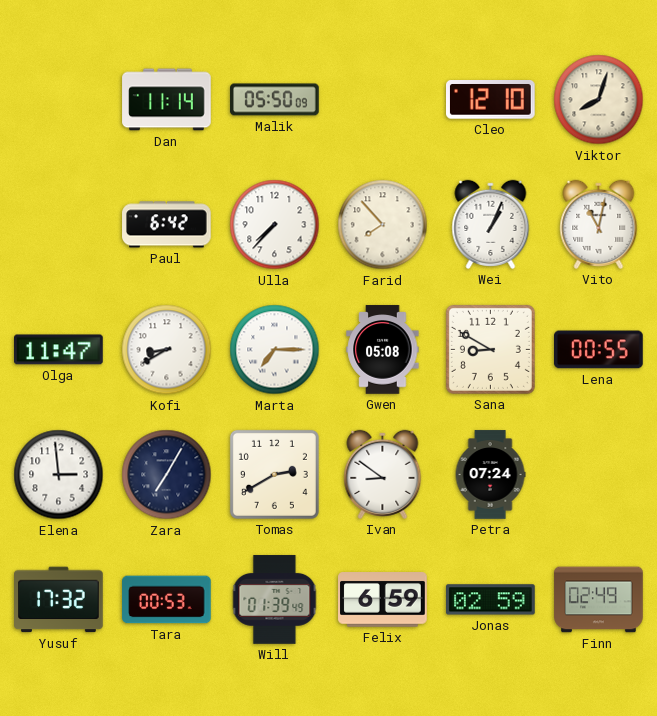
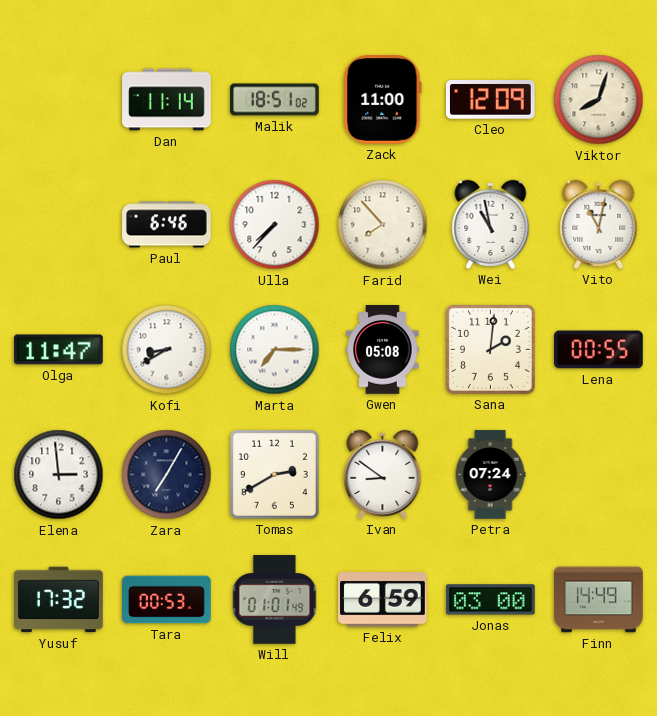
Malik: 05:50 -> 18:51 (275, 100)
Zack: none -> 11:00 (383, 100)
Cleo: 12:10 -> 12:09 (491, 100)
Paul: 6:42 -> 6:46 (167, 225)
Wei: 1:04 -> 10:58 (491, 224)
Sana: 8:50 -> 2:01 (490, 349)
Will: 01:39 -> 01:01 (275, 600)
Jonas: 02:59 -> 03:00 (491, 600)
Finn: 02:49 -> 14:49 (599, 600)
